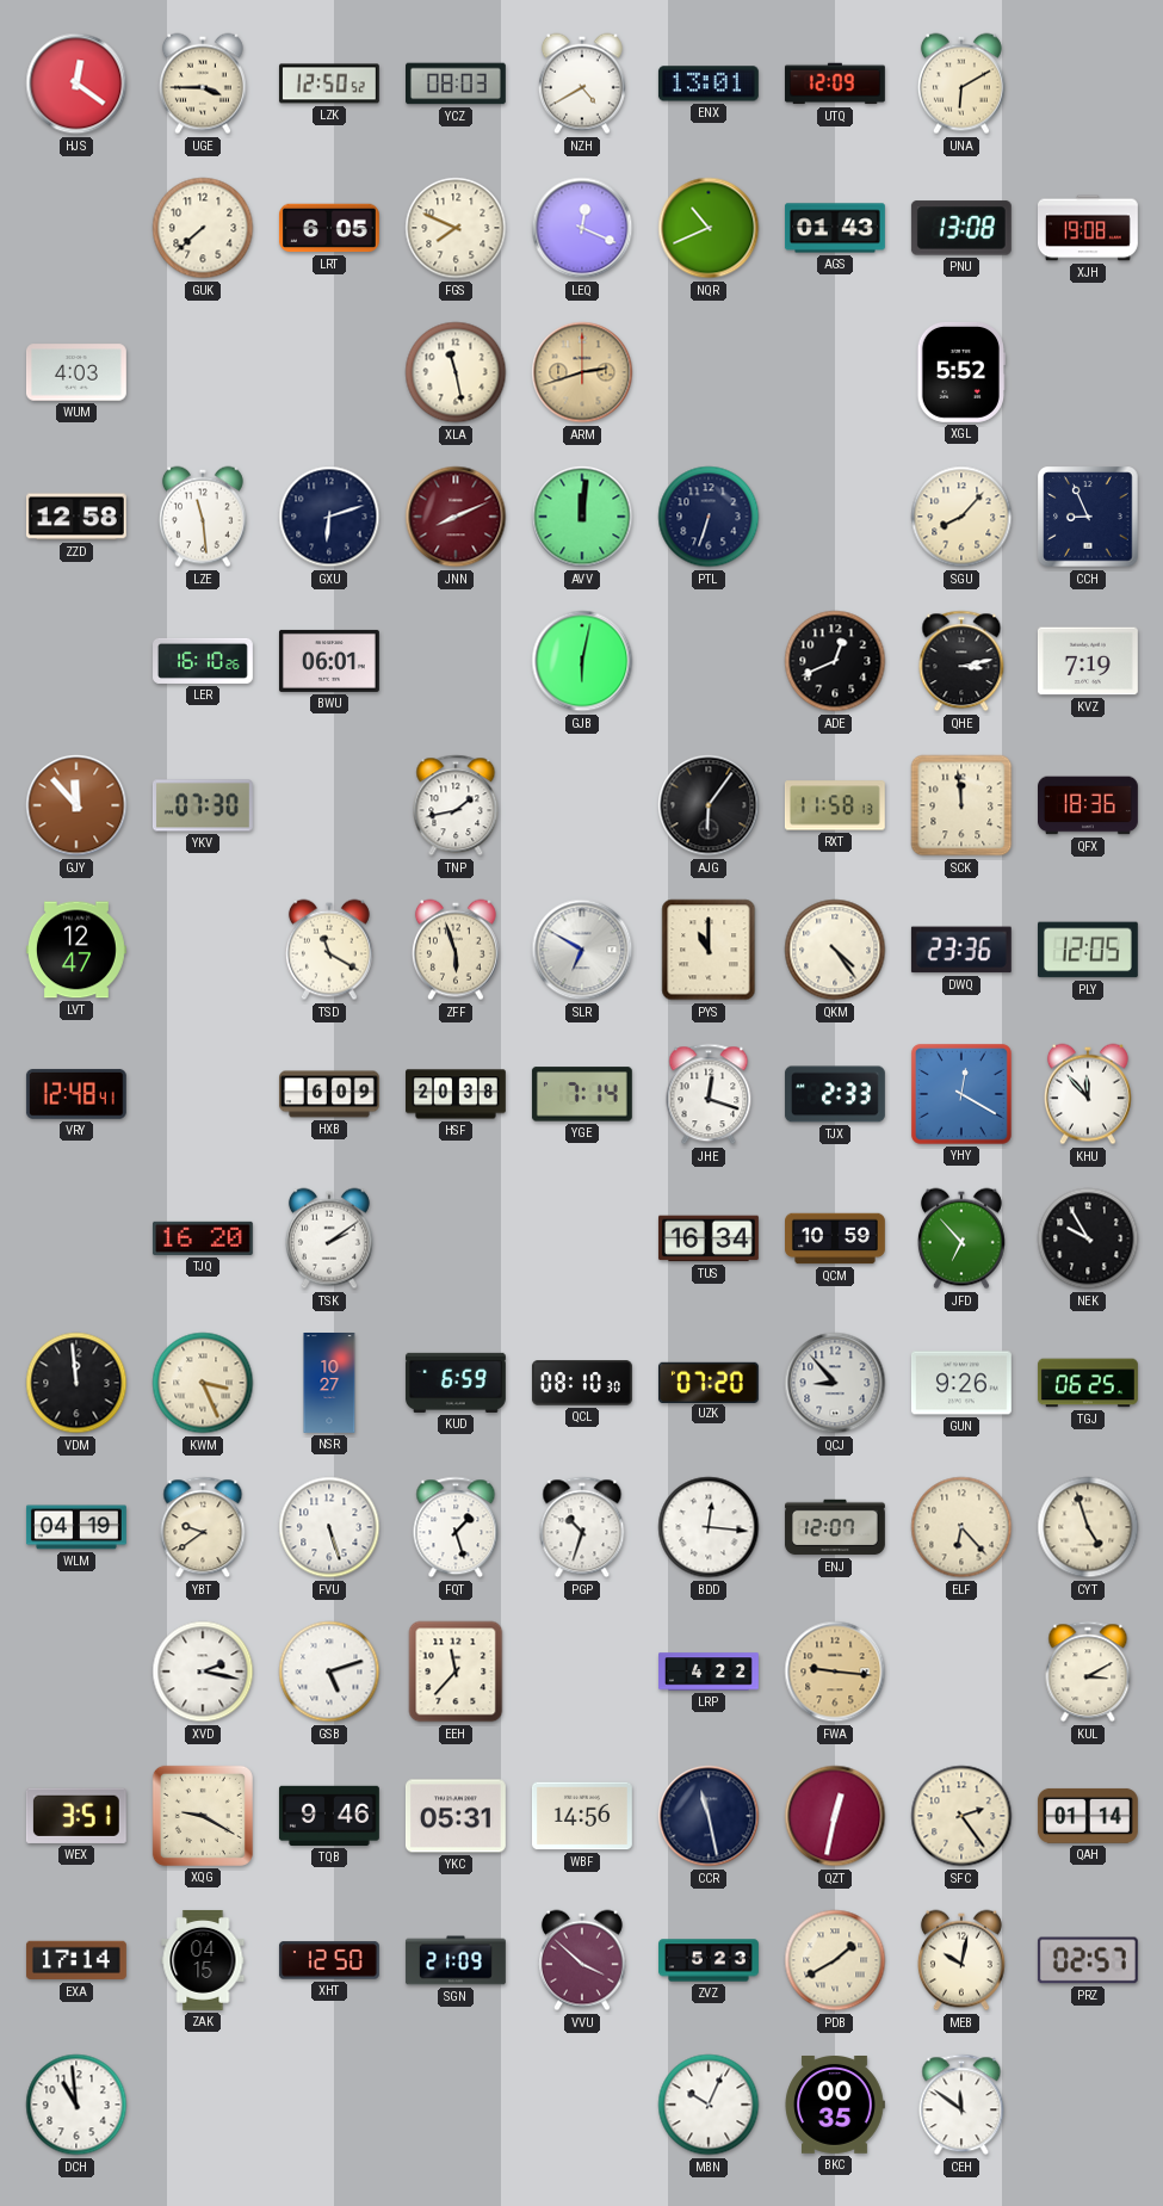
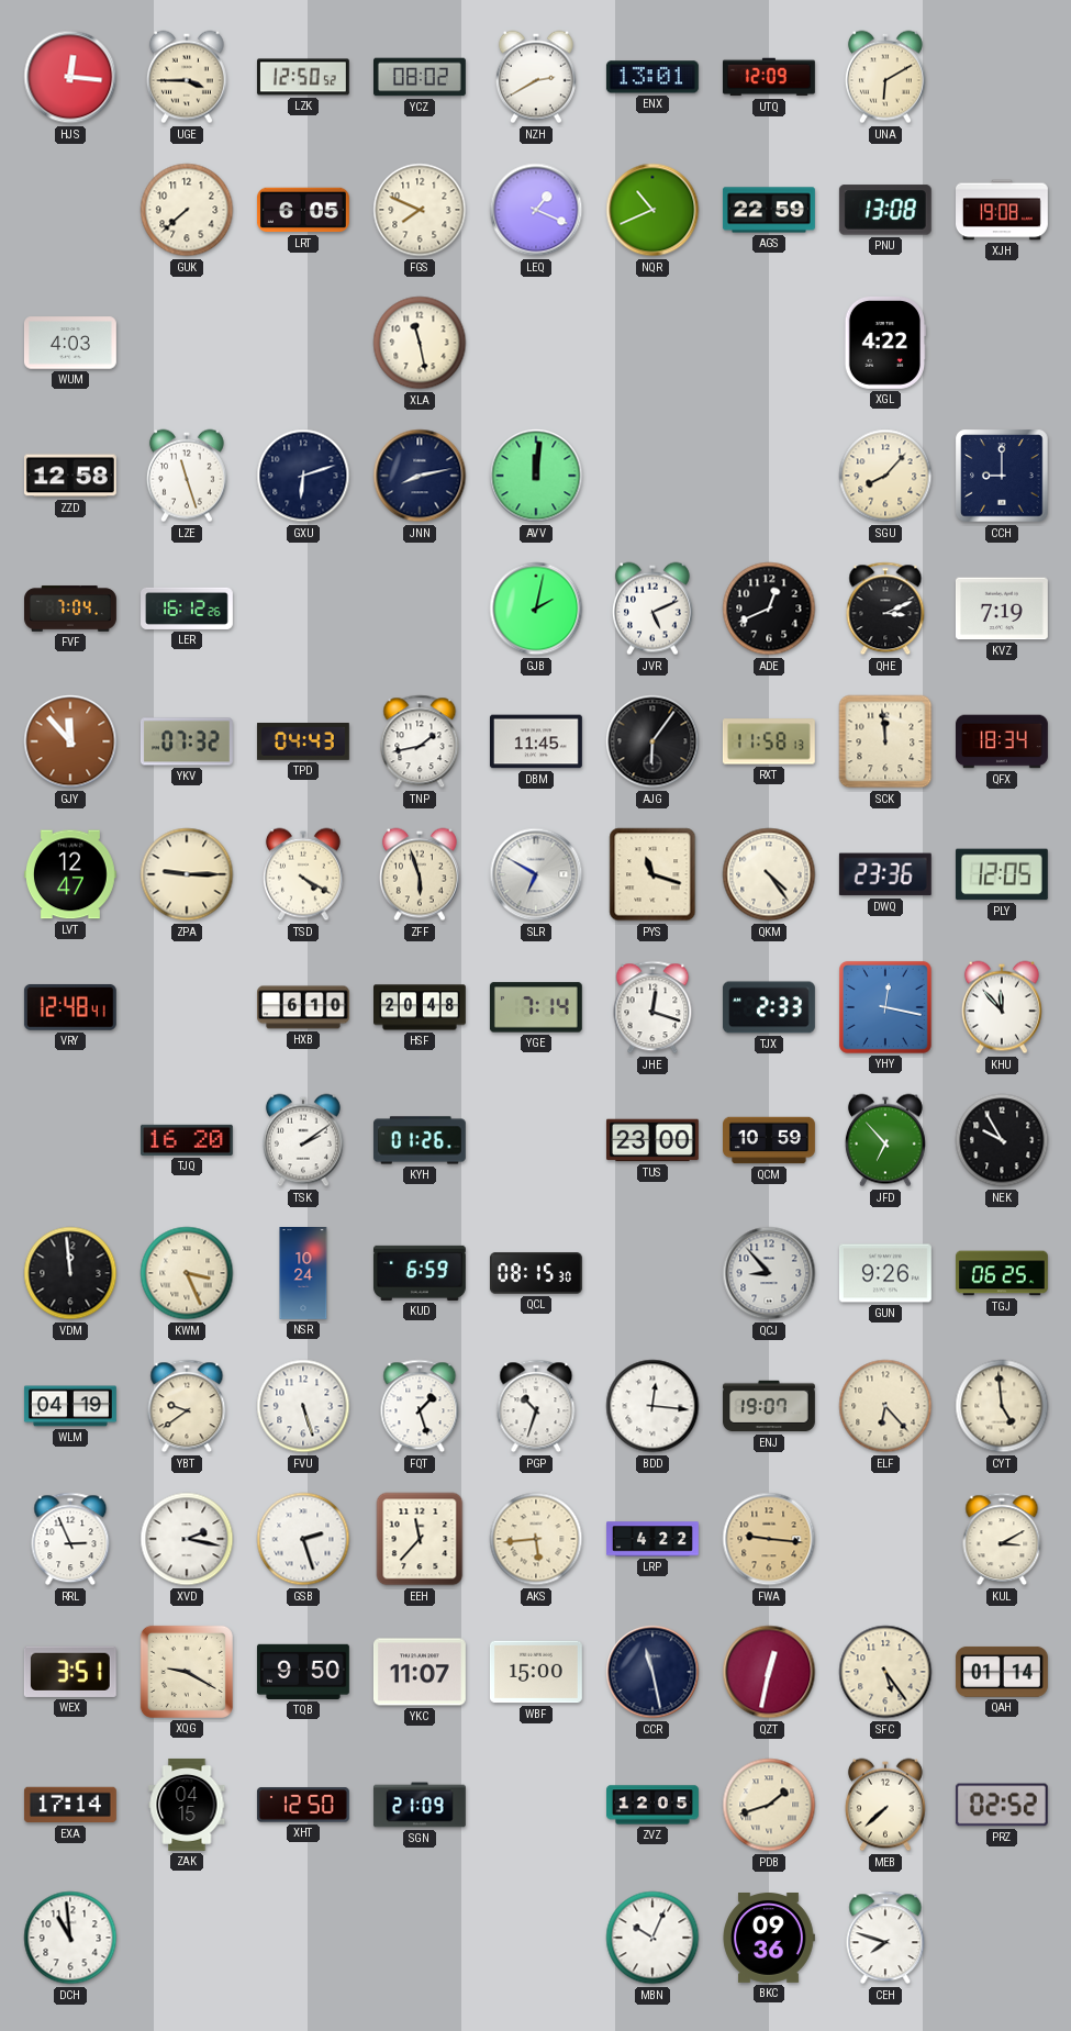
HJS: 12:21 -> 12:16 (70, 77)
YCZ: 08:03 -> 08:02 (421, 77)
NZH: 4:40 -> 2:40 (536, 77)
LEQ: 12:19 -> 1:19 (536, 210)
AGS: 01:43 -> 22:59 (769, 210)
ARM: 2:42 -> none (582, 372)
XGL: 5:52 -> 4:22 (885, 343)
LZE: 11:29 -> 11:27 (187, 476)
JNN: 8:11 -> 8:13 (420, 476)
JNN dial: burgundy -> navy (420, 476)
PTL: 6:33 -> none (709, 517)
CCH: 8:56 -> 9:00 (1002, 476)
FVF: none -> 7:04 (71, 609)
LER: 16:10 -> 16:12 (188, 609)
BWU: 06:01 -> none (329, 661)
GJB: 6:02 -> 2:02 (536, 609)
JVR: none -> 5:11 (652, 609)
QHE: 3:13 -> 3:11 (885, 609)
YKV: 07:30 -> 07:32 (187, 741)
TPD: none -> 04:43 (303, 743)
DBM: none -> 11:45 (536, 741)
QFX: 18:36 -> 18:34 (1003, 741)
ZPA: none -> 9:15 (187, 874)
TSD: 11:20 -> 4:20 (303, 874)
PYS: 11:00 -> 11:18 (652, 874)
HXB: 6:09 -> 6:10 (304, 1007)
HSF: 20:38 -> 20:48 (421, 1007)
YHY: 12:20 -> 12:17 (885, 1007)
KYH: none -> 01:26 (420, 1140)
TUS: 16:34 -> 23:00 (652, 1140)
NSR: 10:27 -> 10:24 (303, 1274)
QCL: 08:10 -> 08:15 (536, 1273)
UZK: 07:20 -> none (709, 1382)
ENJ: 12:07 -> 19:07 (769, 1406)
CYT: 4:57 -> 4:59 (1002, 1406)
RRL: none -> 2:56 (70, 1539)
GSB: 5:12 -> 2:27 (303, 1539)
AKS: none -> 5:44 (536, 1539)
TQB: 9:46 -> 9:50 (303, 1672)
YKC: 05:31 -> 11:07 (420, 1672)
WBF: 14:56 -> 15:00 (536, 1672)
SFC: 2:24 -> 5:24 (885, 1672)
VVU: 3:52 -> none (582, 1960)
ZVZ: 5:23 -> 12:05 (654, 1805)
PDB: 1:40 -> 1:42 (769, 1805)
MEB: 10:02 -> 7:38 (885, 1805)
PRZ: 02:57 -> 02:52 (1002, 1805)
BKC: 00:35 -> 09:36 (769, 1939)
CEH: 11:51 -> 7:48 (885, 1938)
